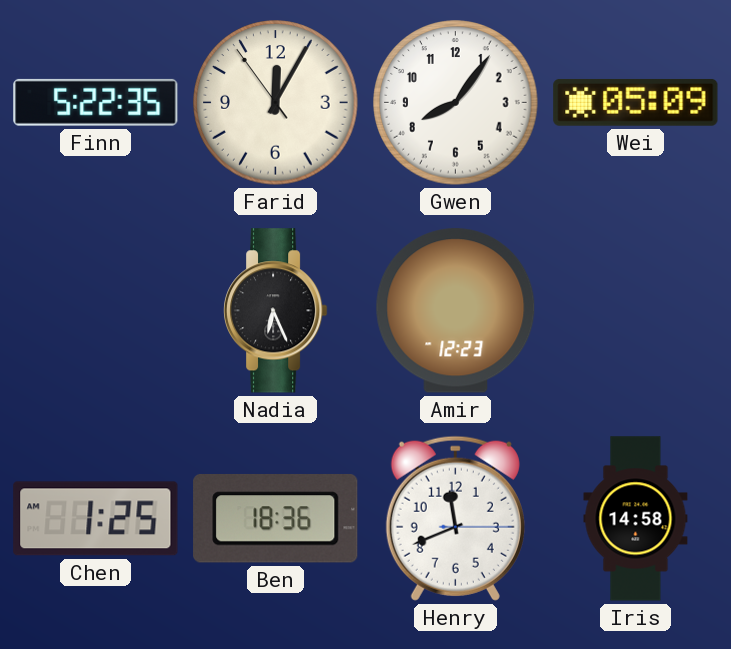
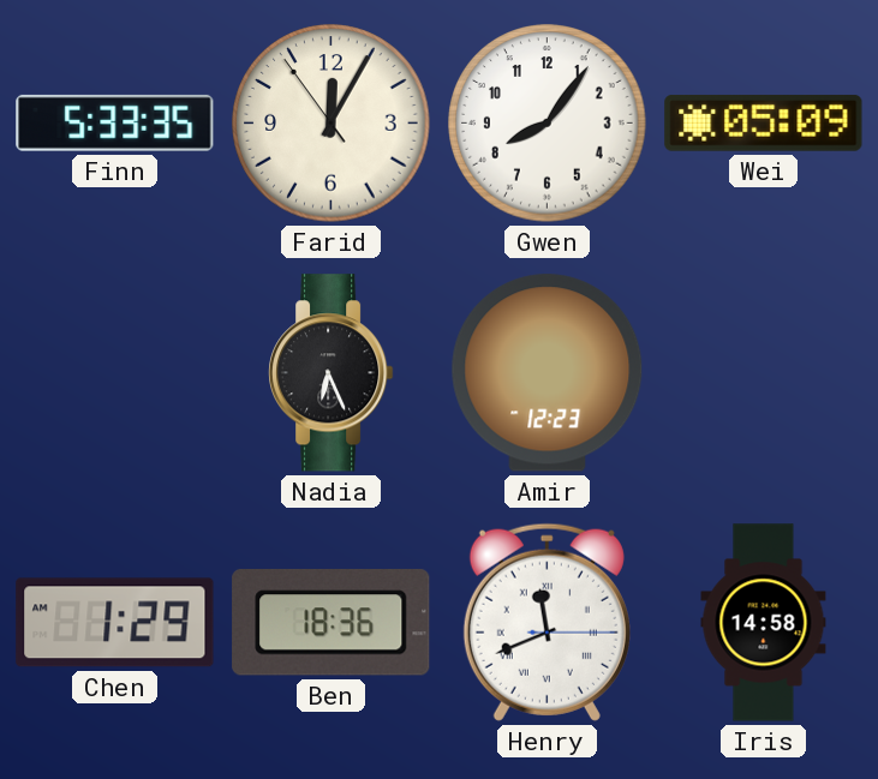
Finn: 5:22 -> 5:33 (115, 122)
Chen: 1:25 -> 1:29 (115, 623)
Henry numerals: Arabic -> Roman (546, 622)
